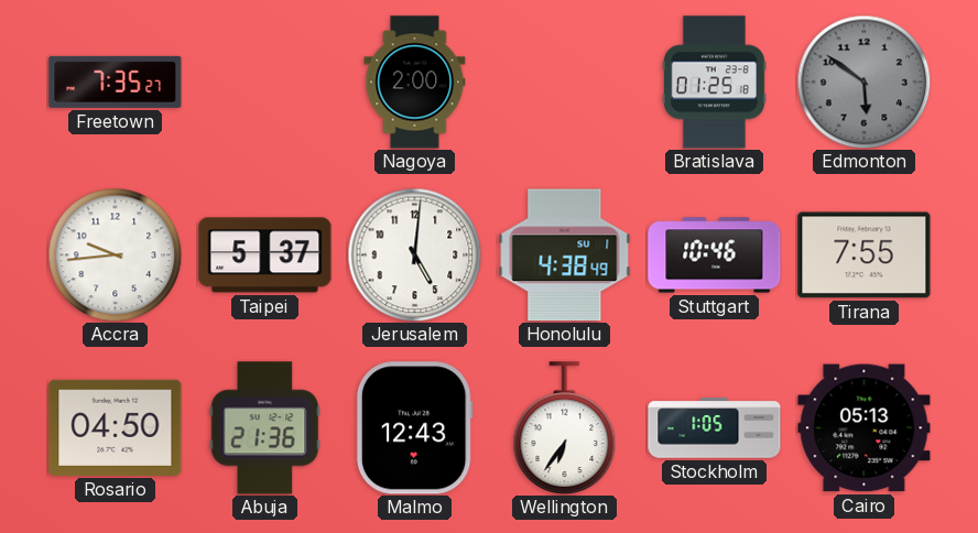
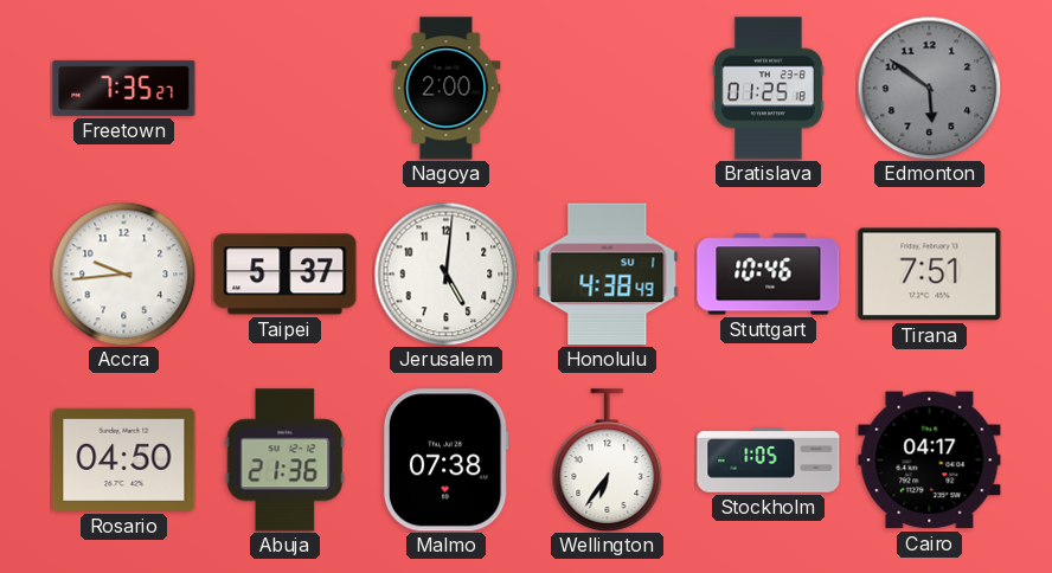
Tirana: 7:55 -> 7:51 (930, 275)
Malmo: 12:43 -> 07:38 (445, 461)
Cairo: 05:13 -> 04:17 (930, 461)
